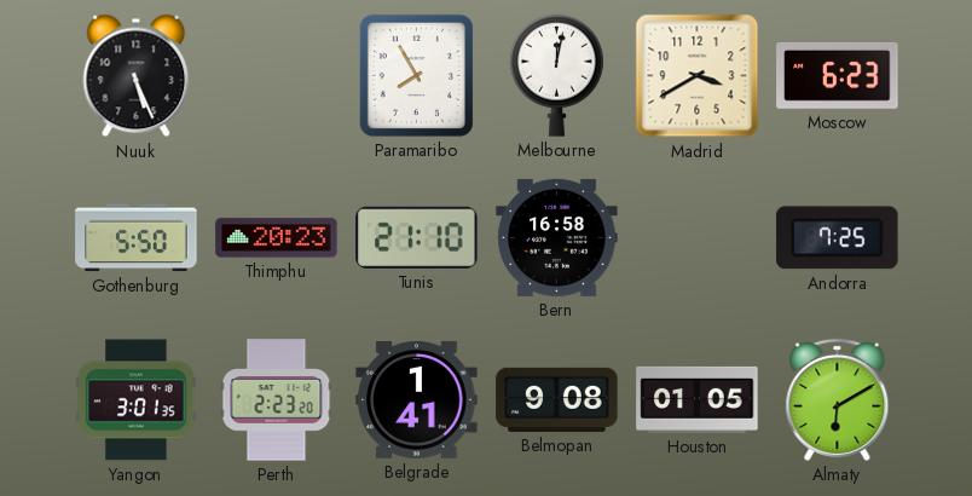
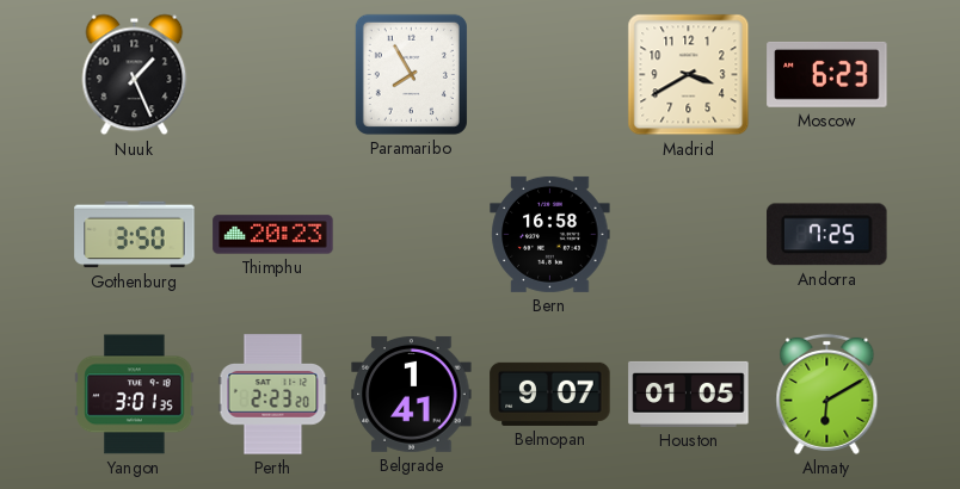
Nuuk: 5:26 -> 1:26 (135, 75)
Melbourne: 12:02 -> none (556, 75)
Gothenburg: 5:50 -> 3:50 (135, 235)
Tunis: 21:10 -> none (417, 237)
Belmopan: 9:08 -> 9:07 (550, 394)
